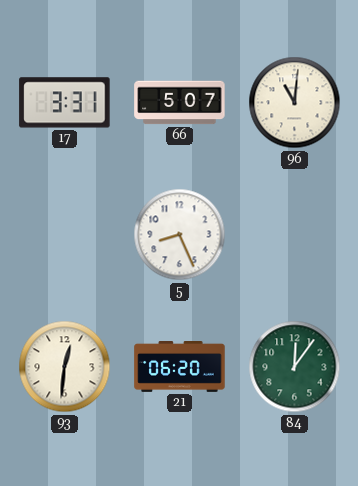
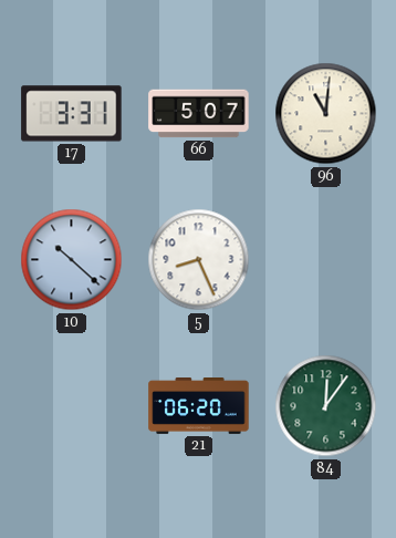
10: none -> 10:22 (72, 260)
93: 12:31 -> none (65, 367)
